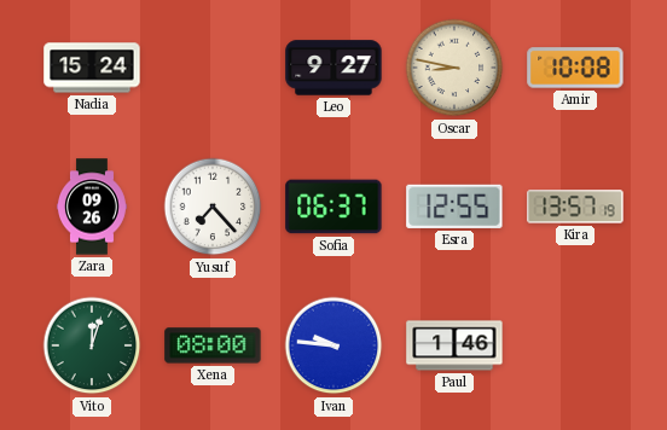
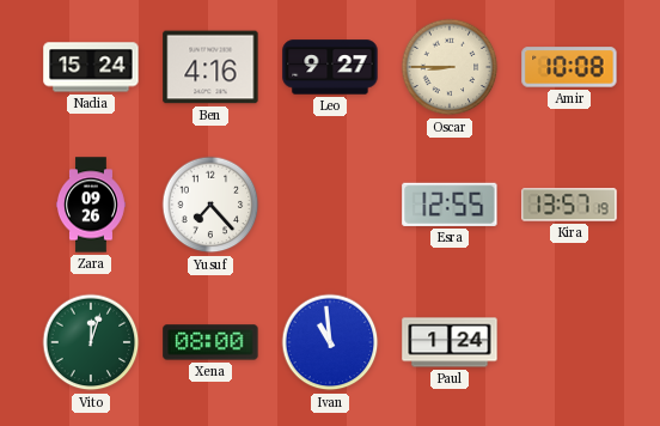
Ben: none -> 4:16 (210, 67)
Oscar: 8:47 -> 8:45 (450, 67)
Sofia: 06:37 -> none (333, 207)
Ivan: 9:46 -> 10:59 (330, 342)
Paul: 1:46 -> 1:24 (450, 342)
